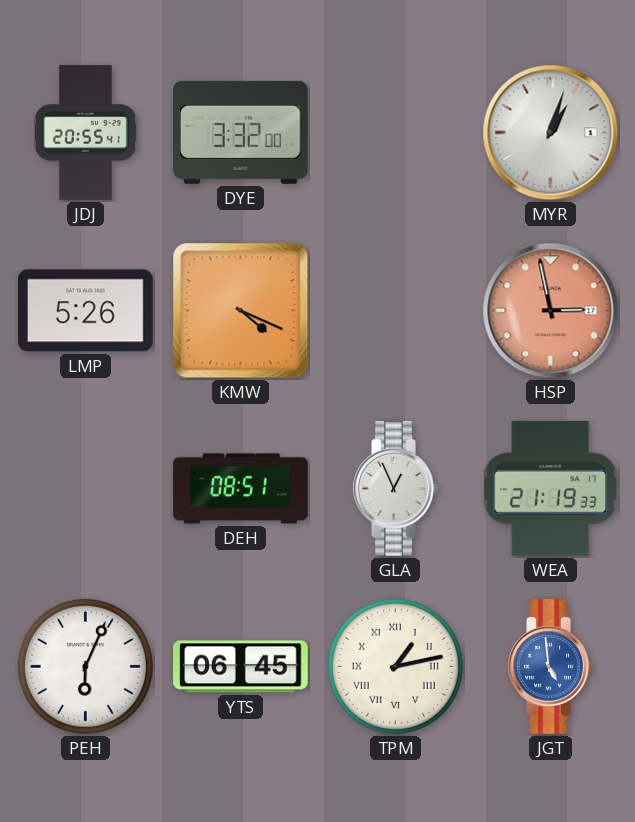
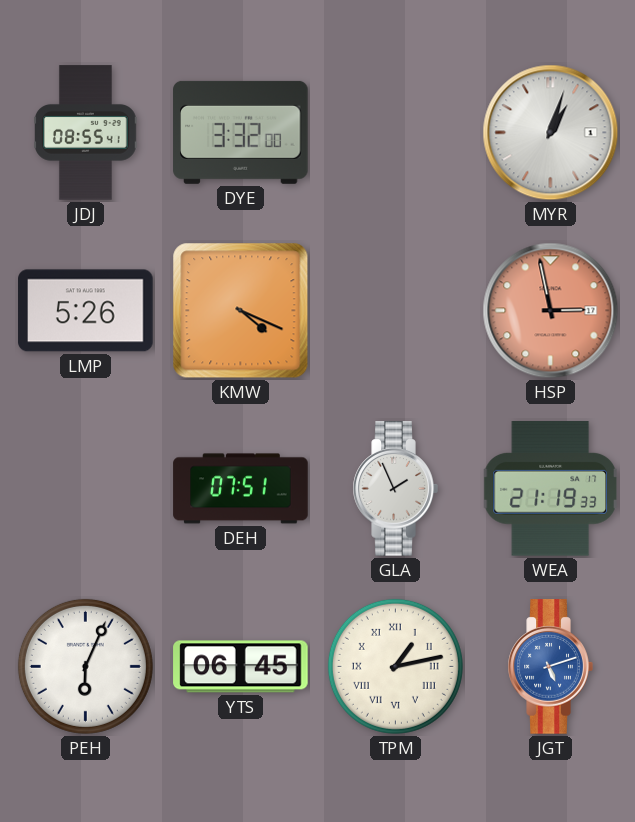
JDJ: 20:55 -> 08:55 (86, 133)
DEH: 08:51 -> 07:51 (241, 489)
GLA: 12:56 -> 1:56 (395, 489)
JGT: 4:59 -> 5:12 (550, 667)
